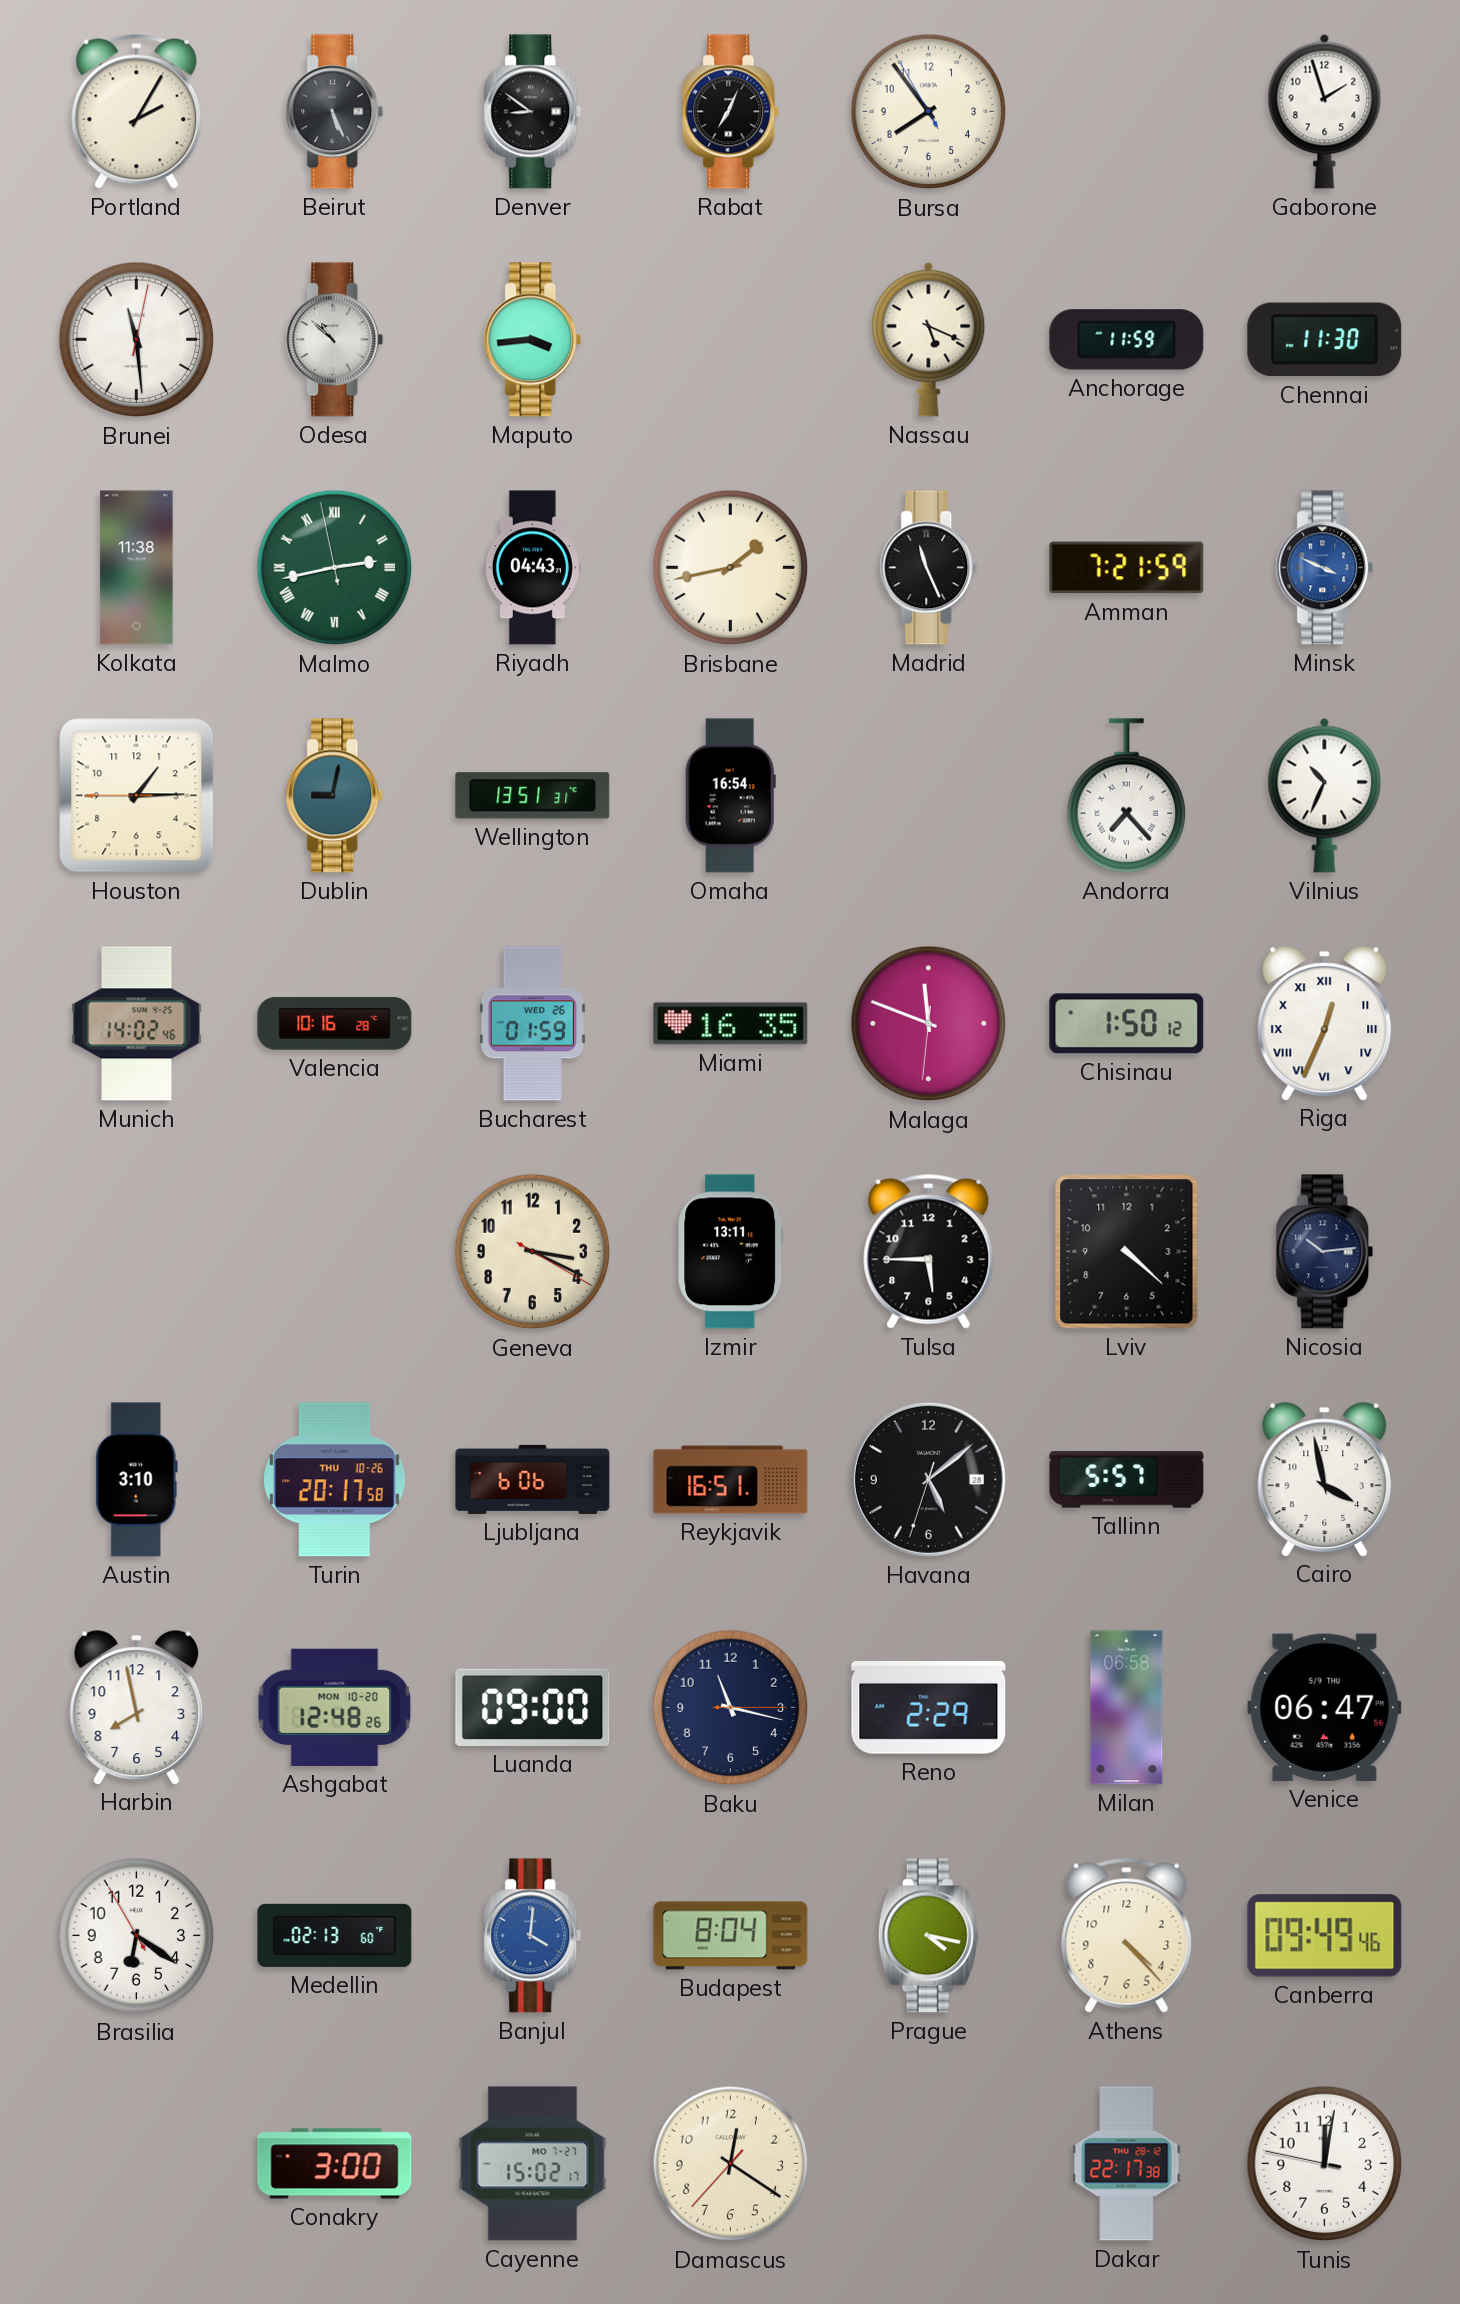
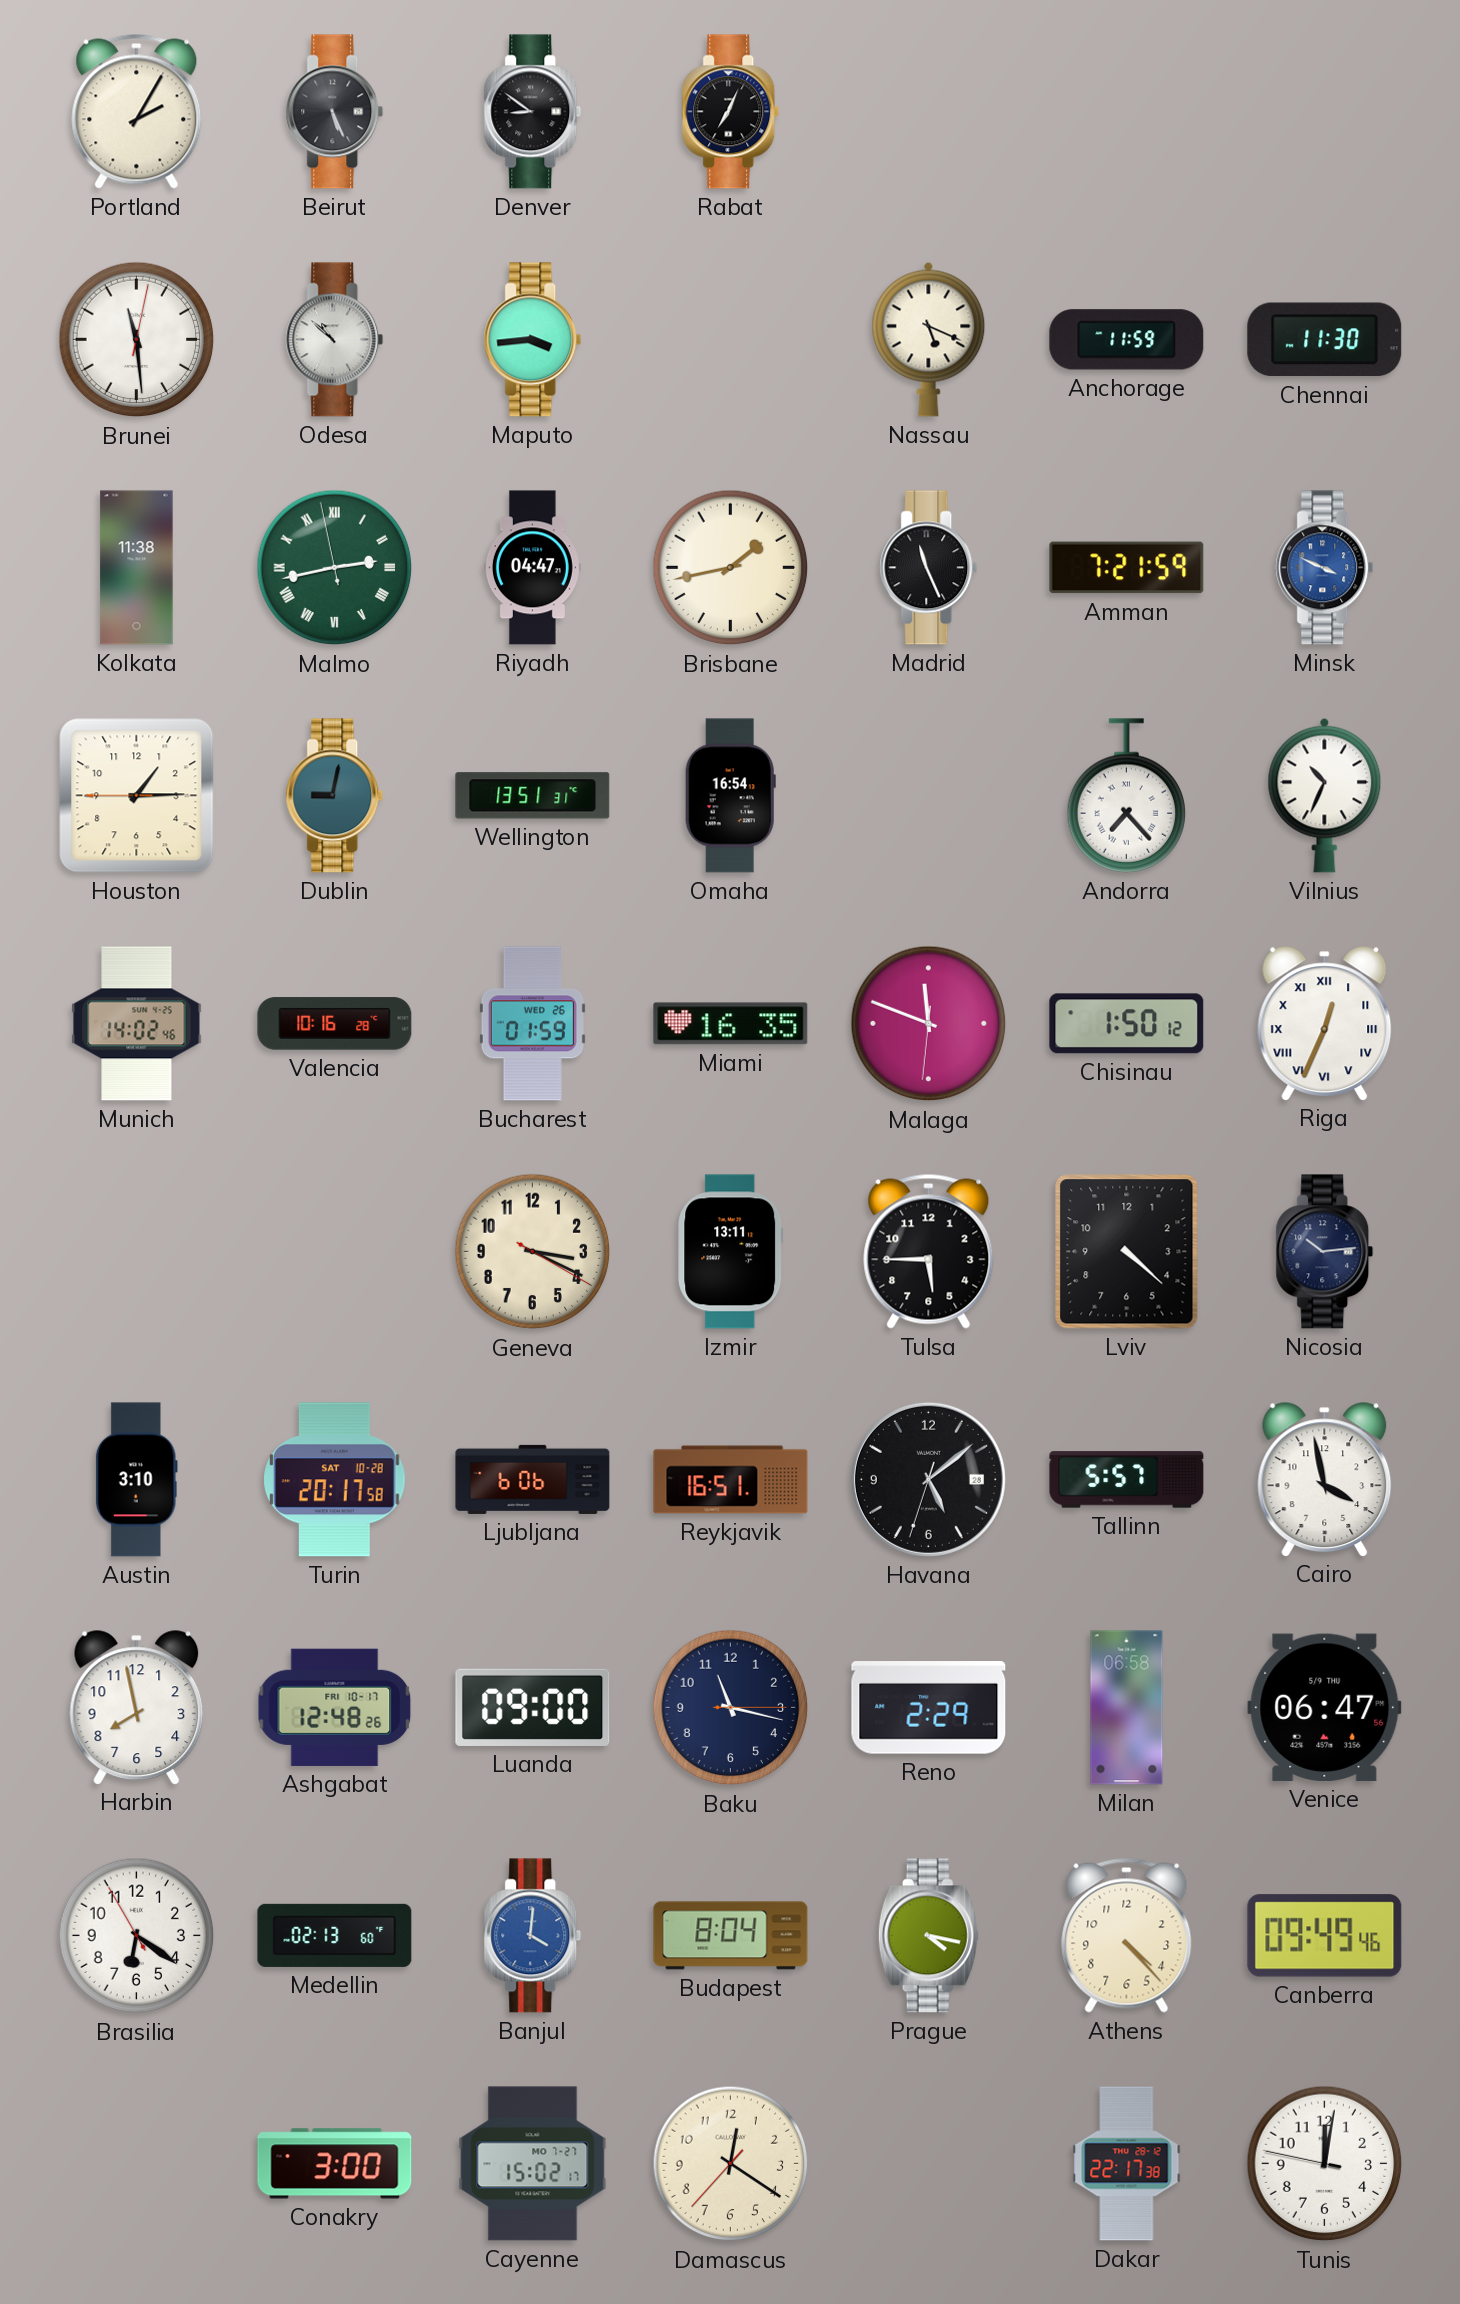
Bursa: 7:53 -> none (929, 112)
Gaborone: 1:57 -> none (1325, 111)
Riyadh: 04:43 -> 04:47 (532, 568)
Turin date: THU 10-26 -> SAT 10-28 (335, 1480)
Ashgabat date: MON 10-20 -> FRI 10-17 (335, 1707)
